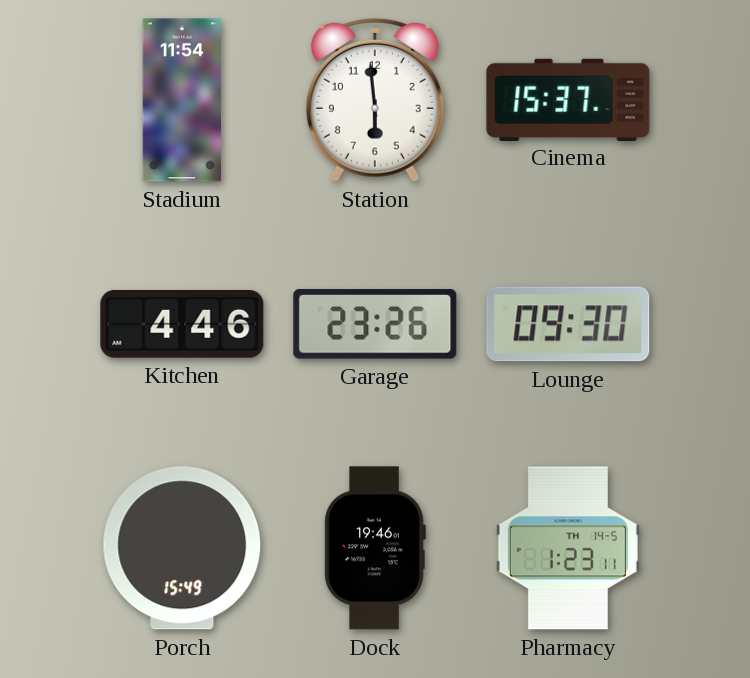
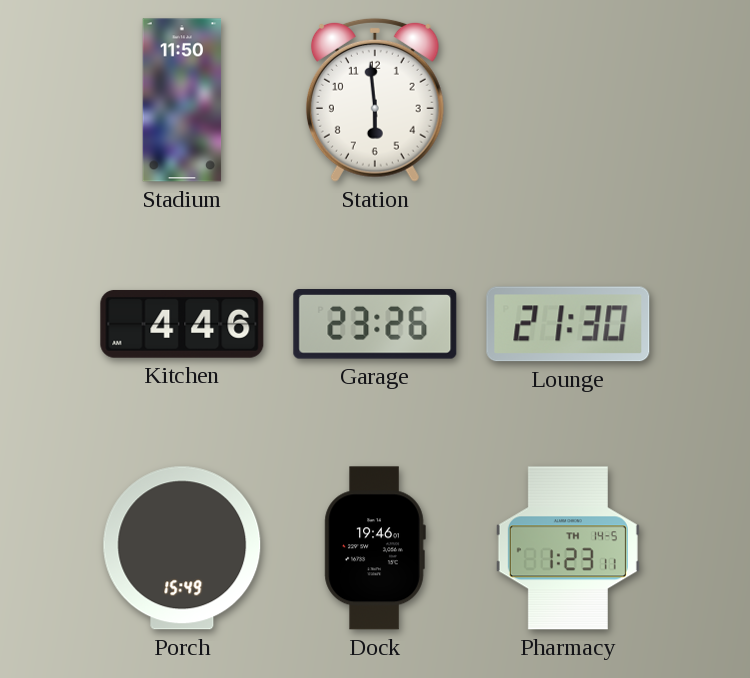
Stadium: 11:54 -> 11:50 (182, 100)
Cinema: 15:37 -> none (568, 99)
Lounge: 09:30 -> 21:30 (568, 324)
